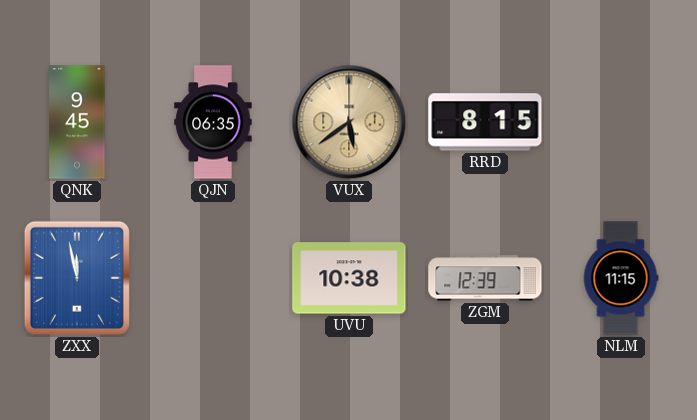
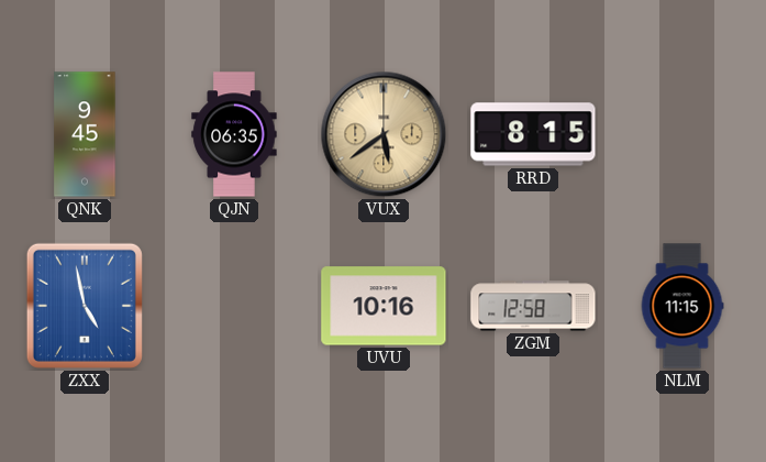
ZXX: 11:58 -> 4:58 (85, 306)
UVU: 10:38 -> 10:16 (384, 306)
ZGM: 12:39 -> 12:58 (533, 306)
